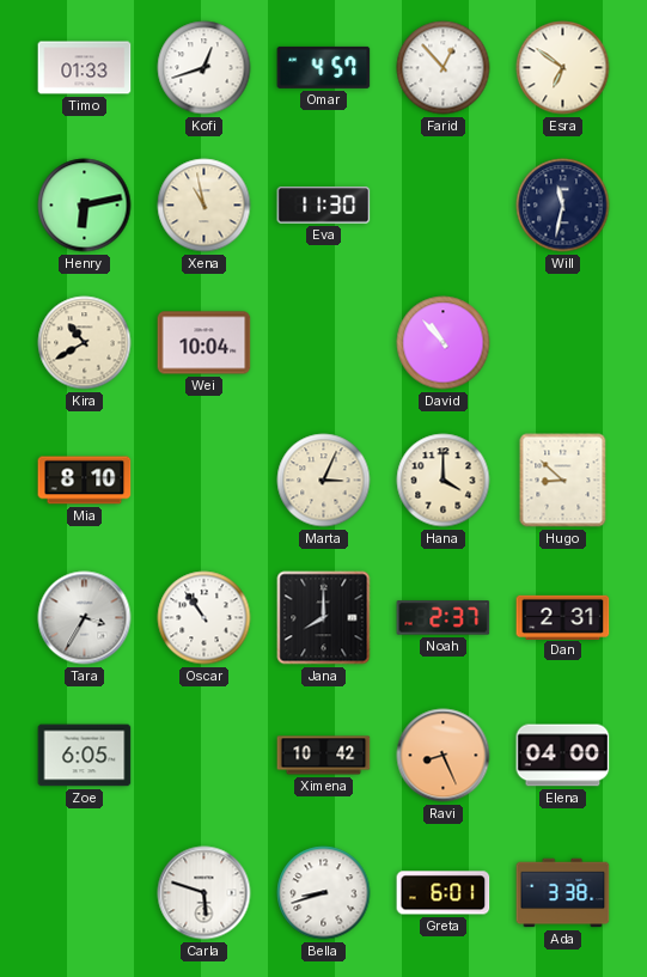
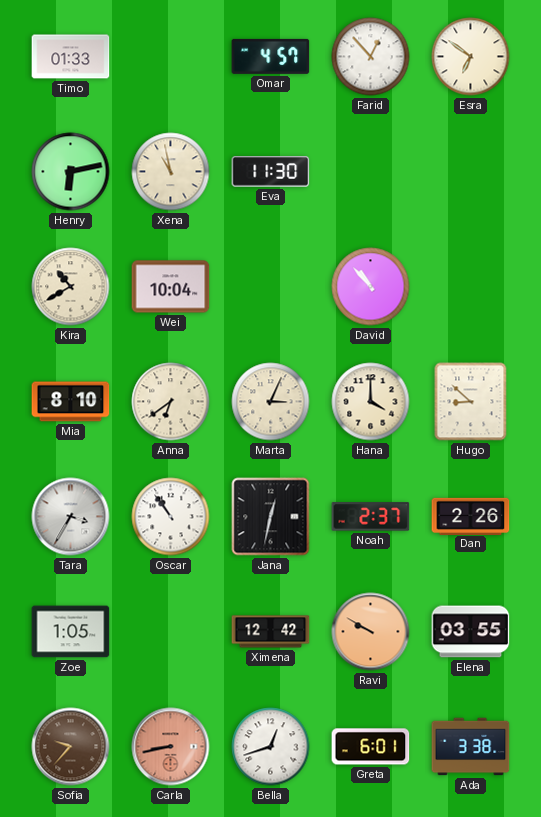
Kofi: 12:42 -> none (205, 68)
Will: 11:32 -> none (563, 206)
Anna: none -> 6:39 (171, 402)
Jana: 8:00 -> 12:32 (271, 517)
Dan: 2:31 -> 2:26 (471, 516)
Zoe: 6:05 -> 1:05 (71, 632)
Ximena: 10:42 -> 12:42 (271, 632)
Ravi: 8:26 -> 9:50 (371, 632)
Elena: 04:00 -> 03:55 (471, 632)
Sofia: none -> 9:37 (71, 747)
Carla: 5:48 -> 8:43 (171, 747)
Carla dial: white -> salmon (171, 747)
Bella: 8:42 -> 12:42 (271, 747)
